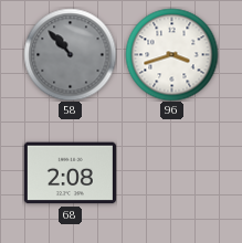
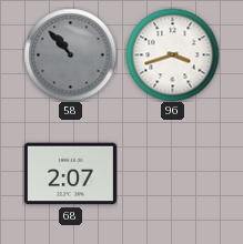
68: 2:08 -> 2:07 (70, 174)
